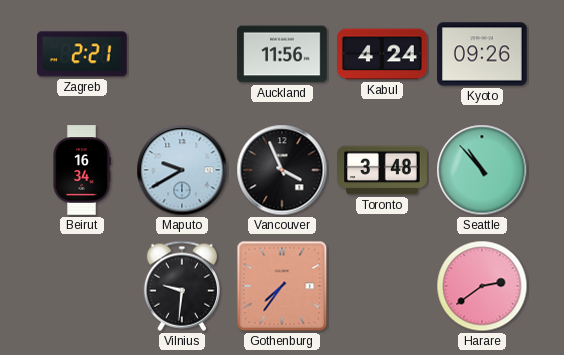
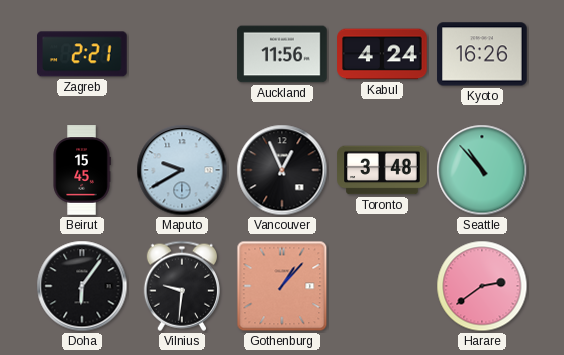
Kyoto: 09:26 -> 16:26 (482, 54)
Beirut: 16:34 -> 15:45 (82, 170)
Vancouver: 3:56 -> 12:56 (282, 170)
Doha: none -> 6:06 (82, 286)
Gothenburg: 7:36 -> 1:07 (282, 286)
